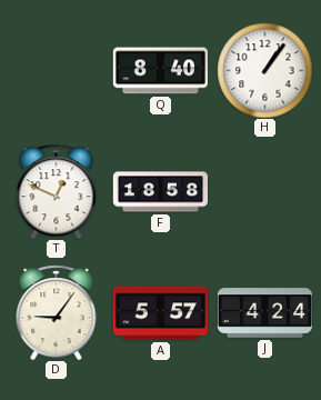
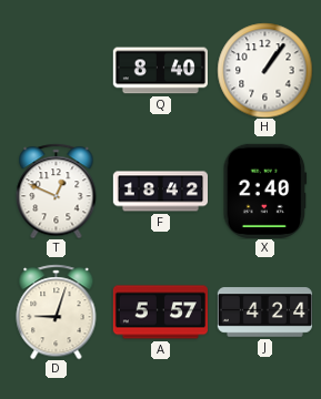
F: 18:58 -> 18:42 (160, 192)
X: none -> 2:40 (265, 191)
D: 9:06 -> 9:03 (57, 311)
